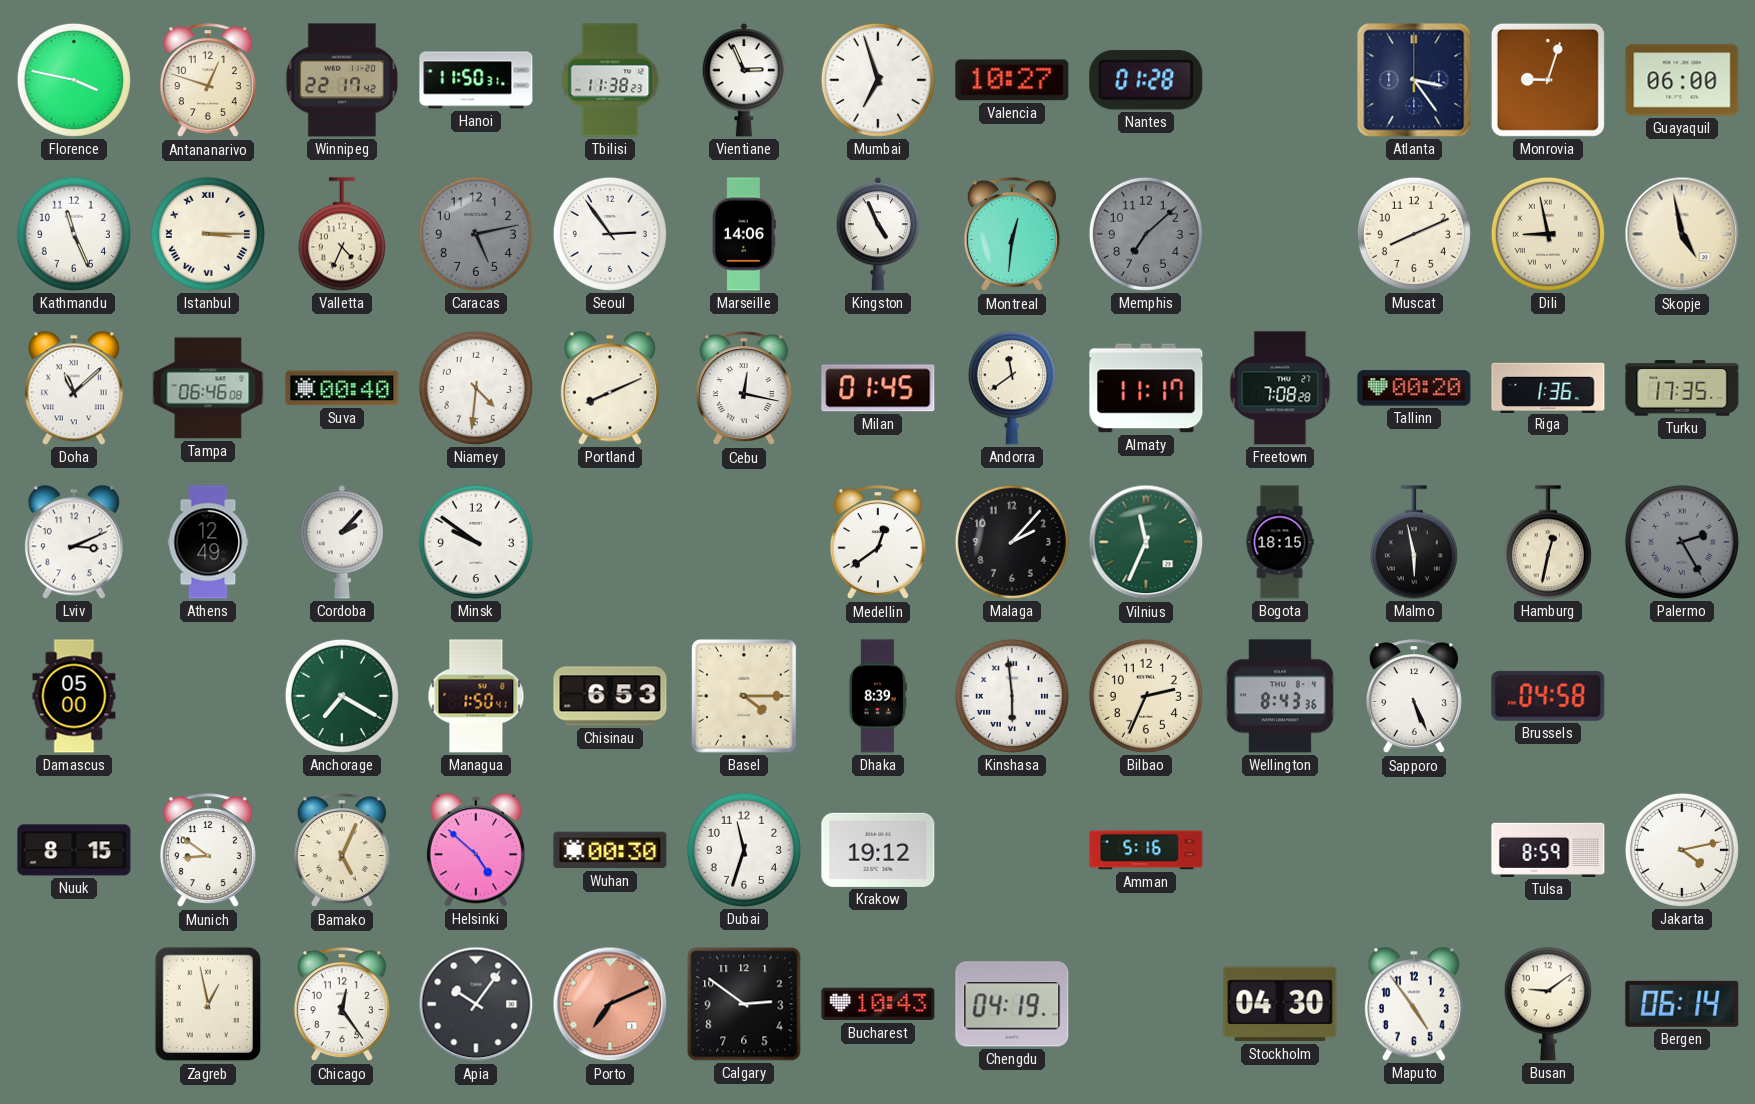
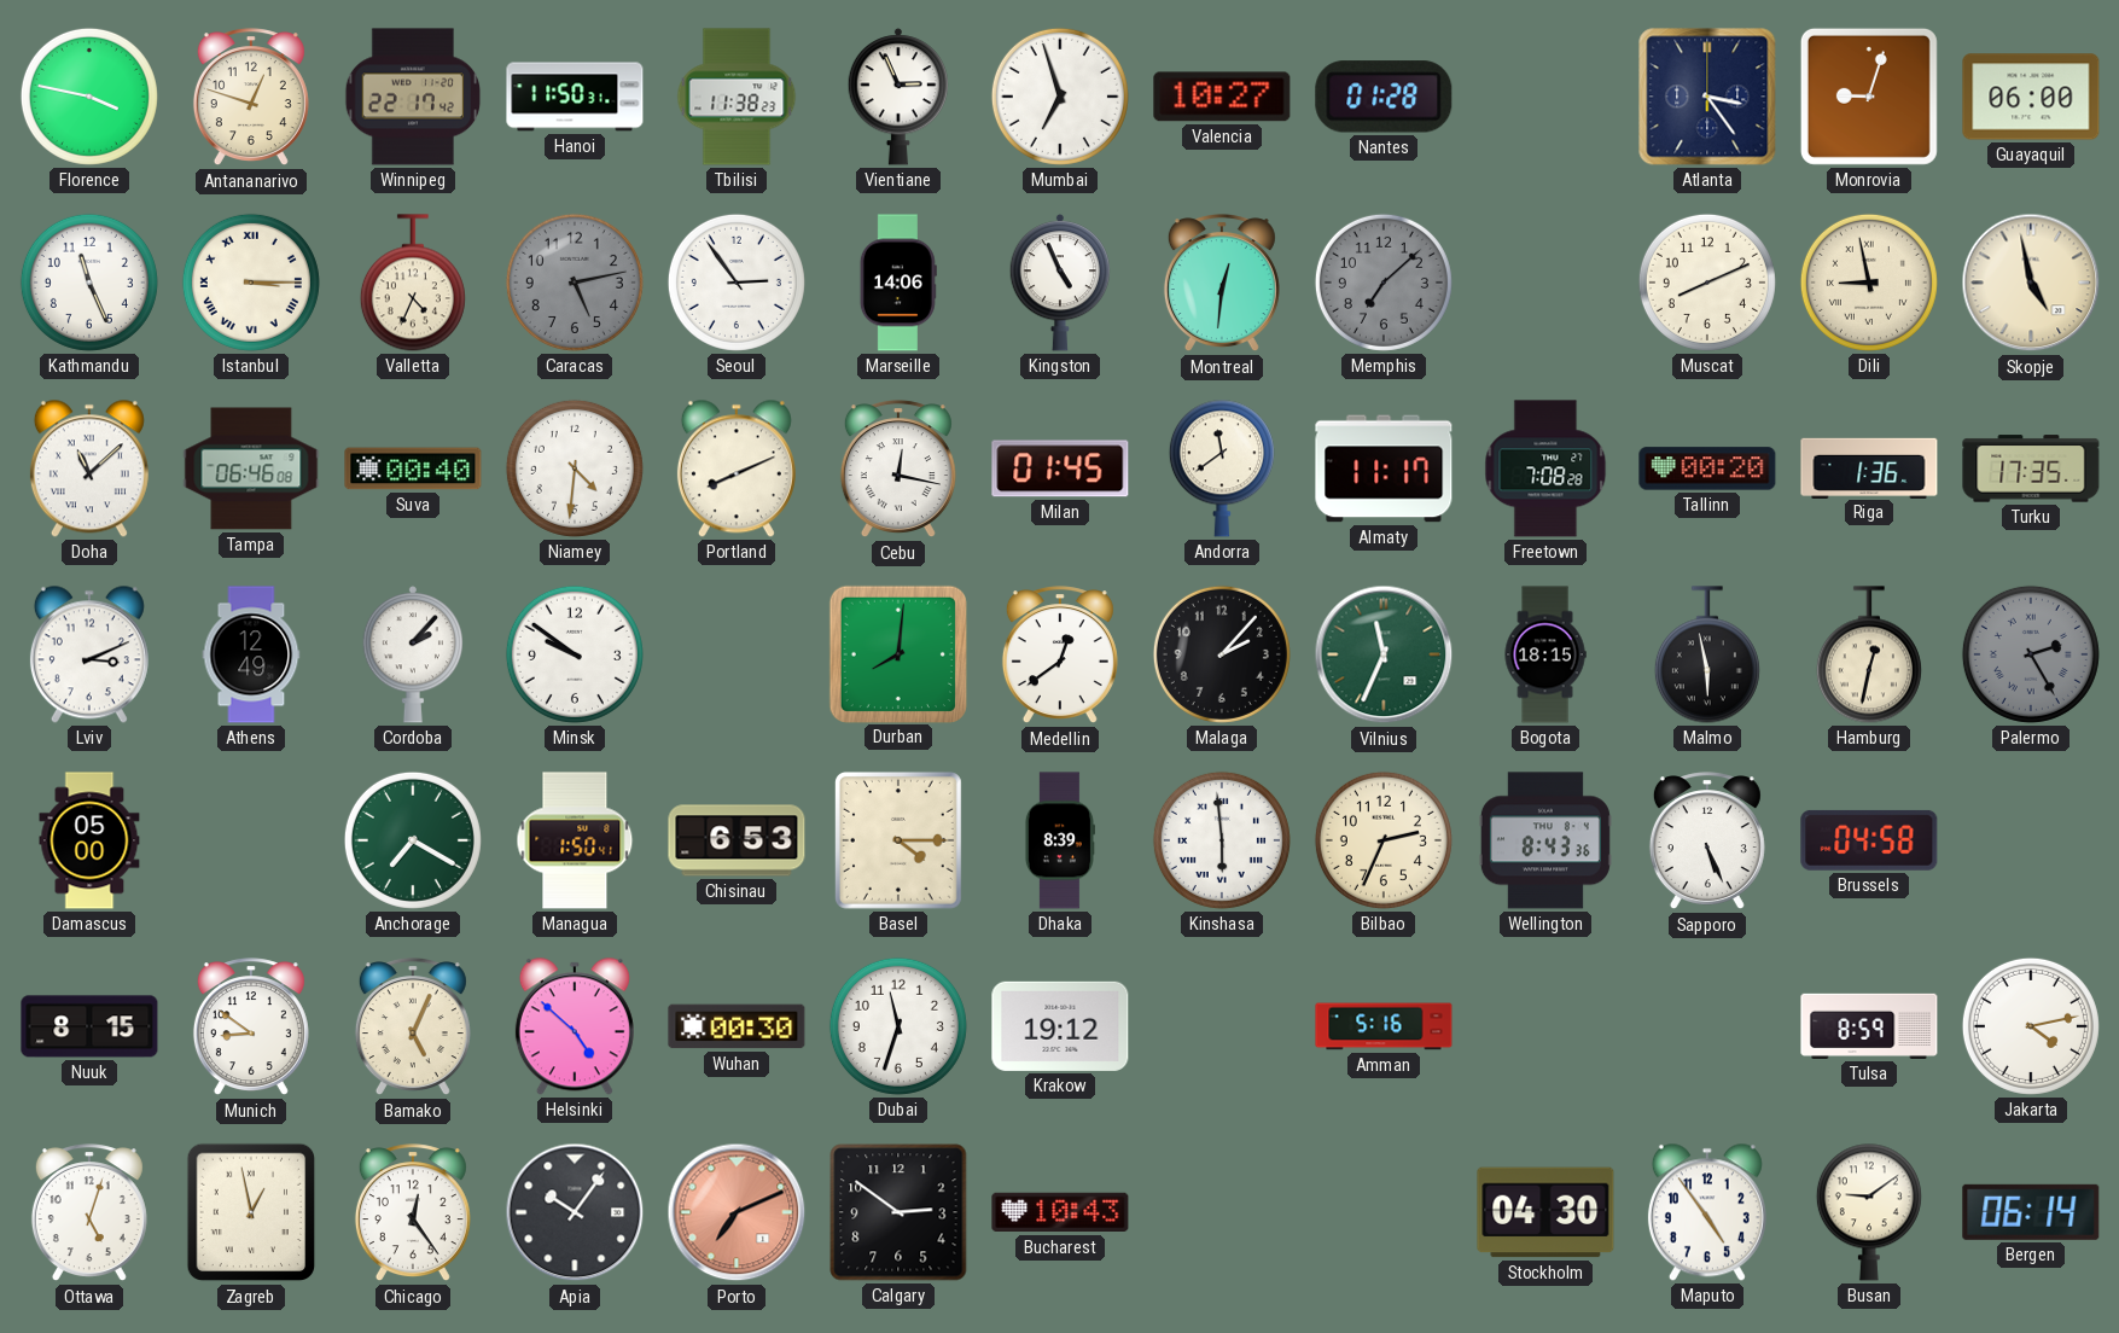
Durban: none -> 8:01 (897, 653)
Ottawa: none -> 5:03 (89, 1213)
Chengdu: 04:19 -> none (1012, 1004)
